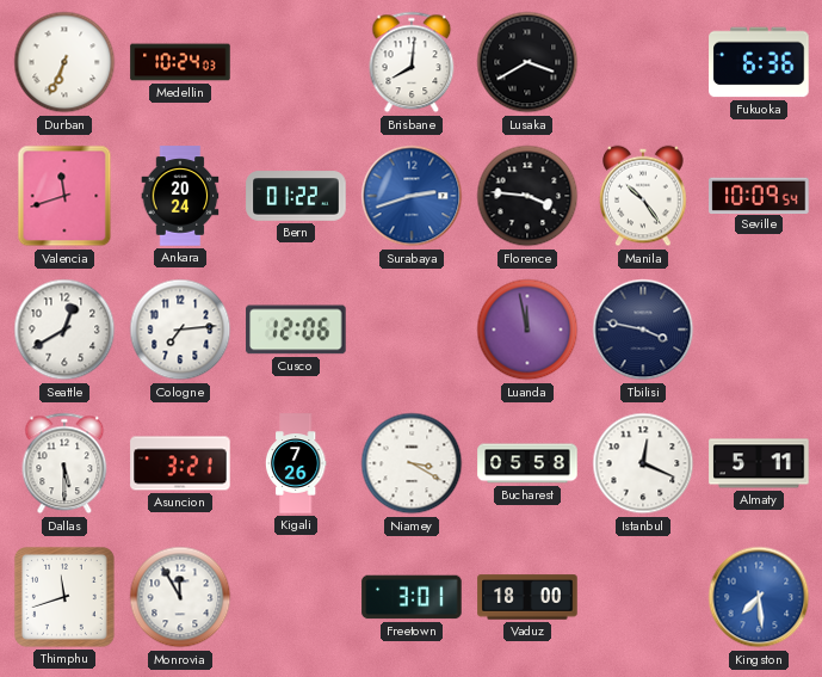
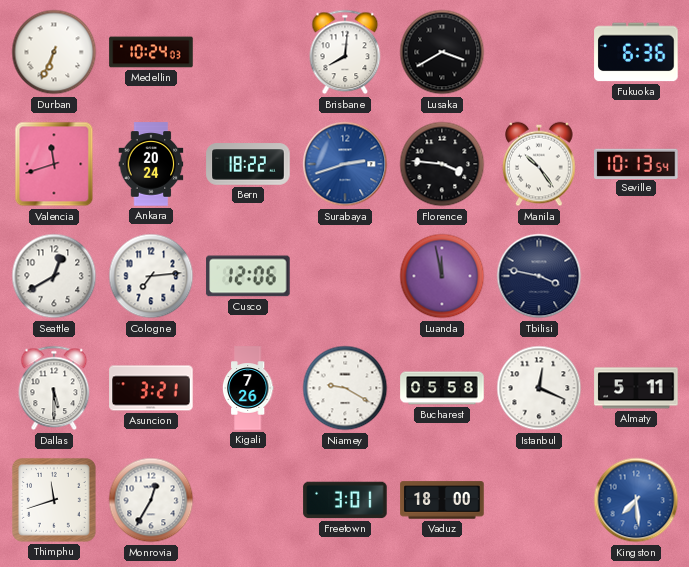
Bern: 01:22 -> 18:22 (248, 164)
Seville: 10:09 -> 10:13 (636, 163)
Niamey: 3:20 -> 9:20 (345, 388)
Monrovia: 11:55 -> 12:35 (151, 500)
